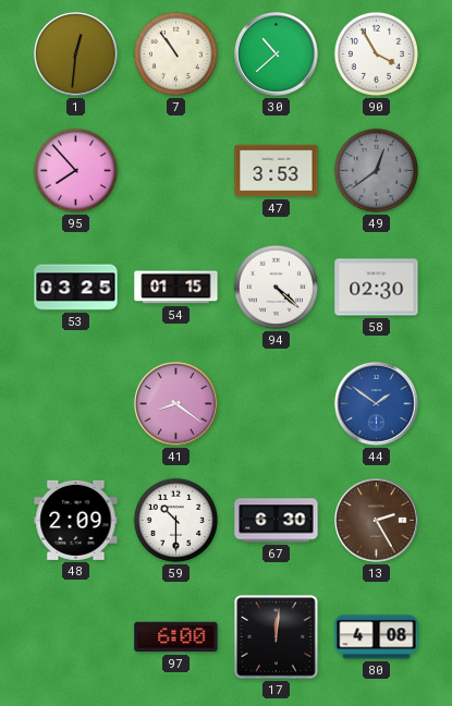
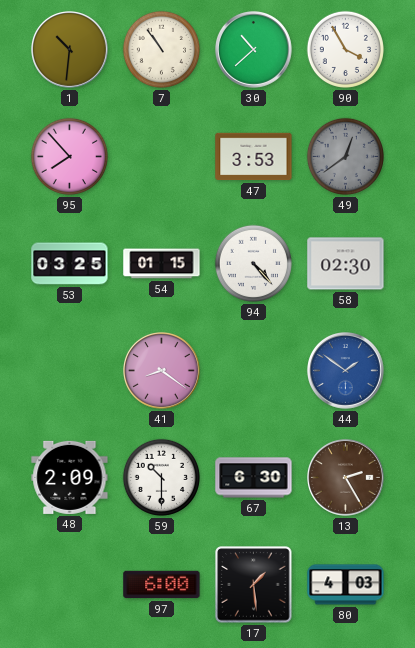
1: 12:31 -> 10:31 (70, 50)
94: 4:22 -> 4:23 (253, 263)
17: 12:01 -> 1:29 (254, 585)
80: 4:08 -> 4:03 (346, 585)
